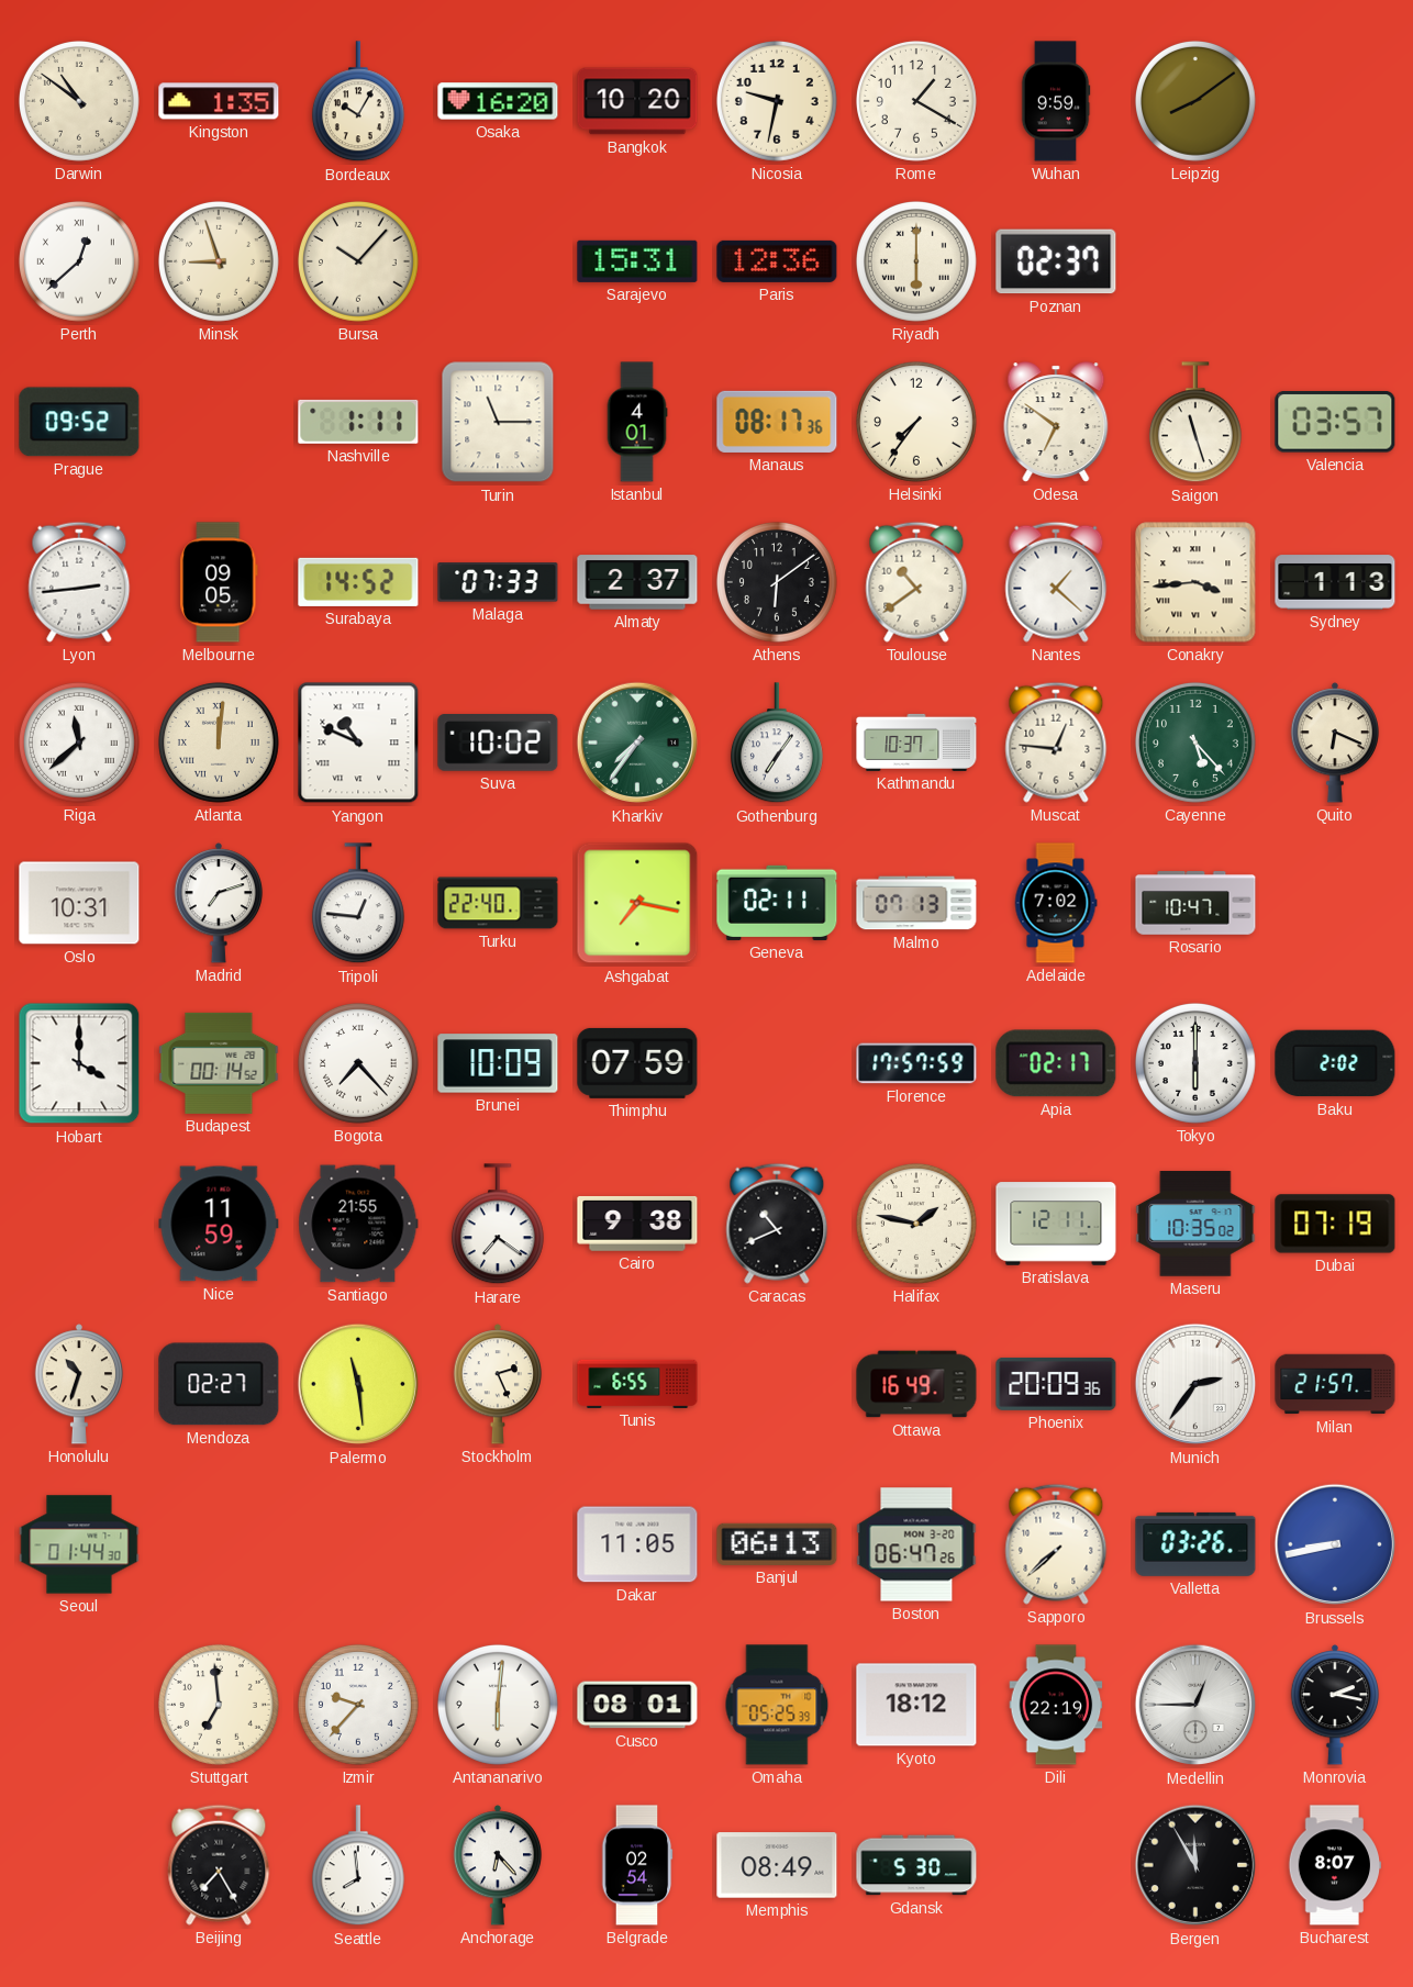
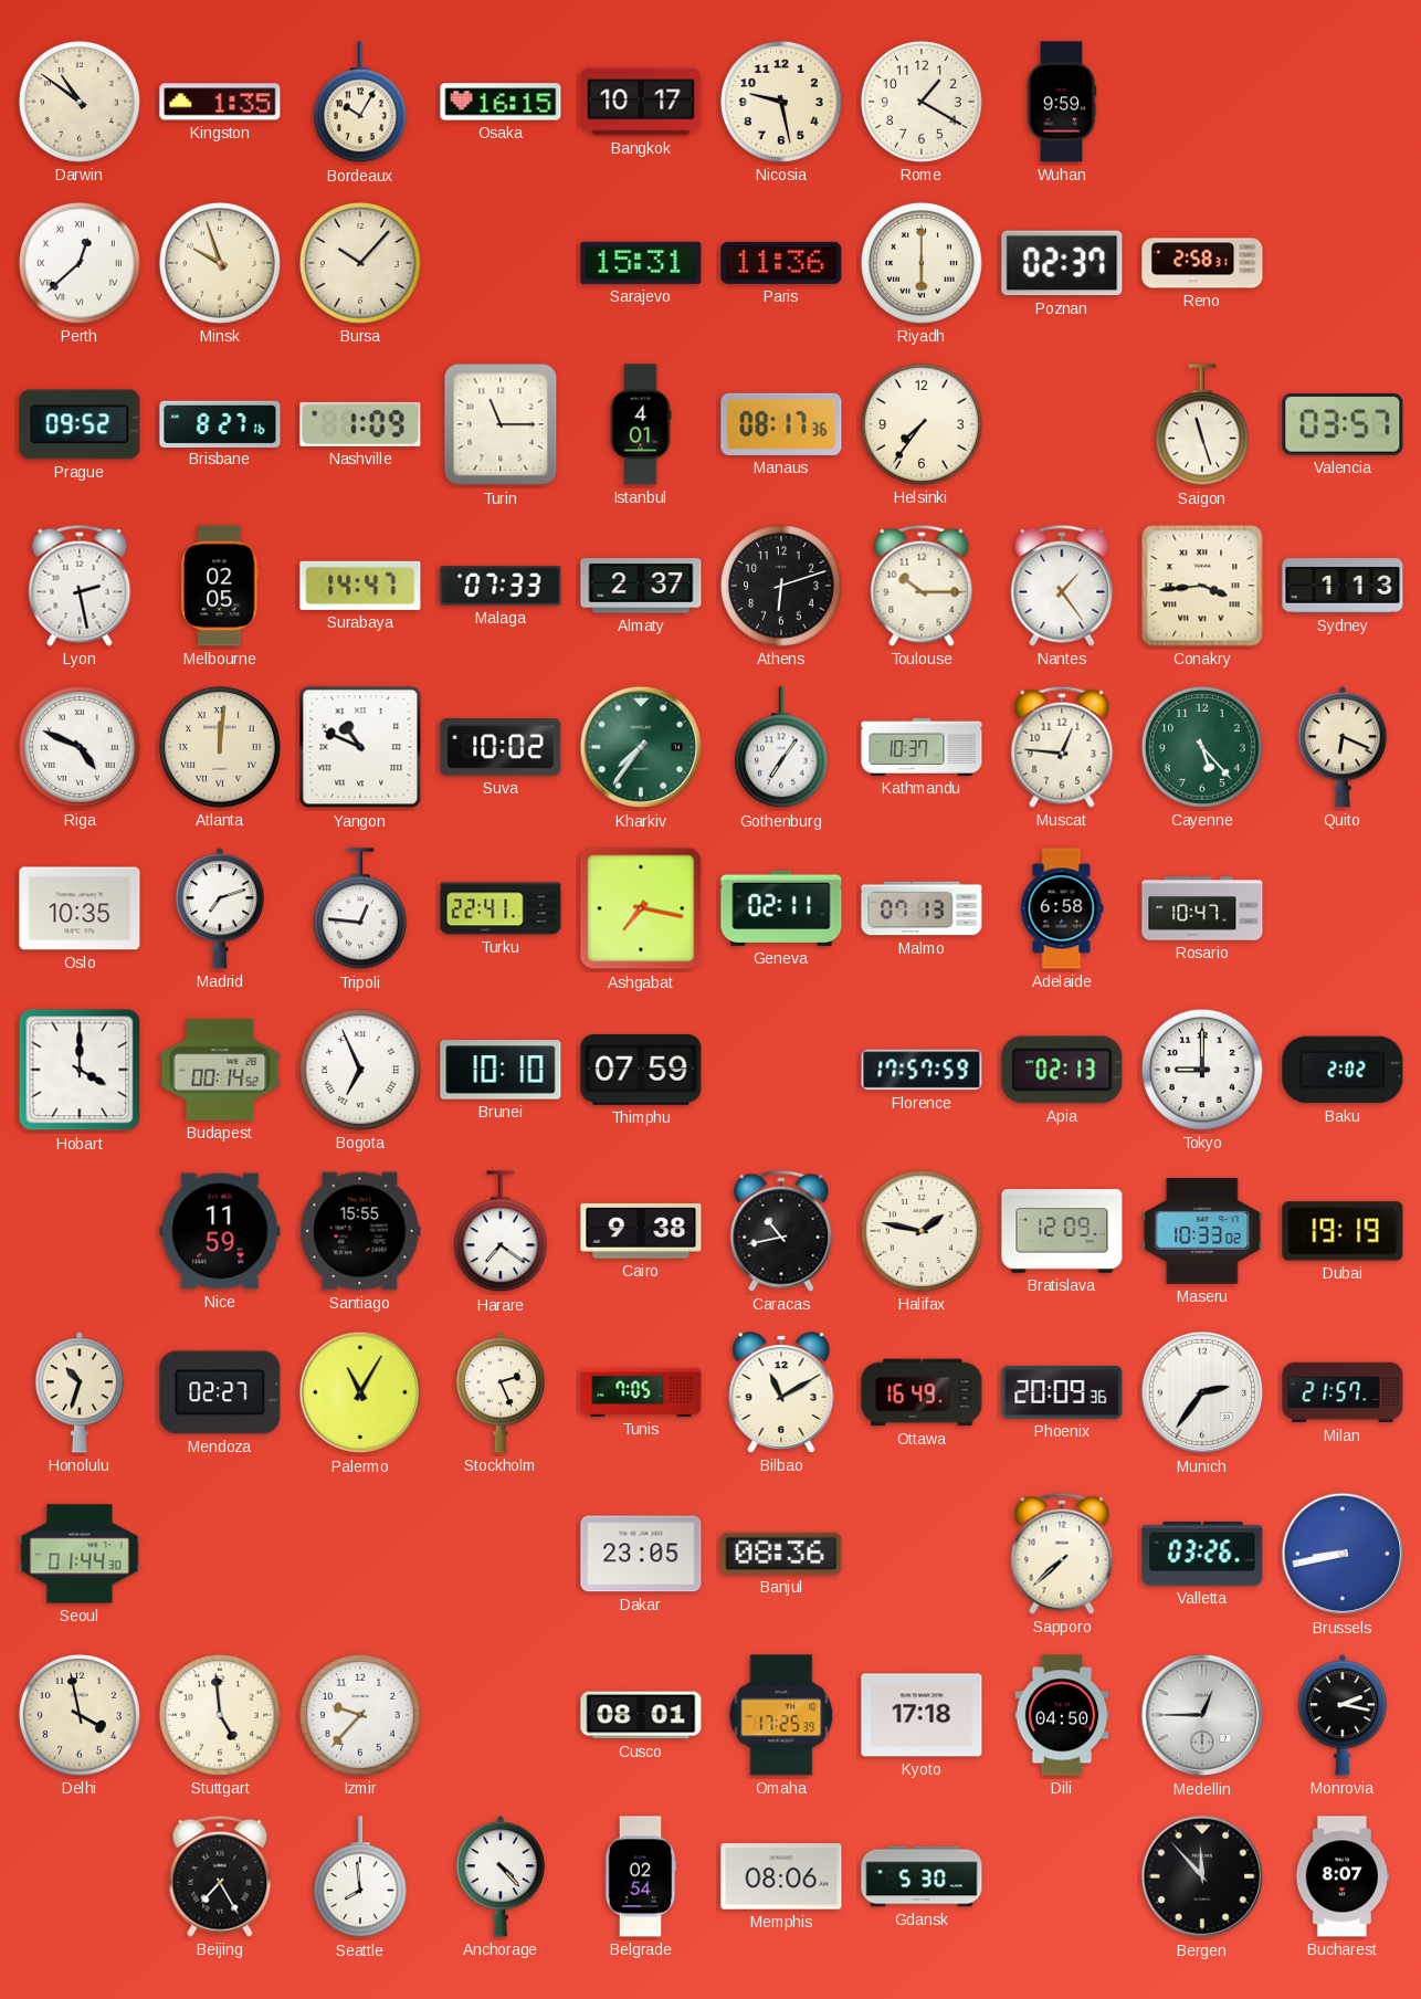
Osaka: 16:20 -> 16:15 (501, 102)
Bangkok: 10:20 -> 10:17 (641, 102)
Nicosia: 9:32 -> 9:28 (781, 102)
Leipzig: 8:09 -> none (1195, 101)
Minsk: 8:57 -> 9:57 (220, 263)
Paris: 12:36 -> 11:36 (781, 263)
Reno: none -> 2:58 (1202, 263)
Brisbane: none -> 8:27 (220, 423)
Nashville: 1:11 -> 1:09 (360, 424)
Odesa: 6:51 -> none (1056, 422)
Lyon: 2:44 -> 2:28 (80, 586)
Melbourne: 09:05 -> 02:05 (220, 586)
Surabaya: 14:52 -> 14:47 (360, 586)
Athens: 6:09 -> 6:12 (781, 586)
Toulouse: 10:39 -> 10:15 (922, 586)
Nantes: 1:22 -> 1:24 (1062, 586)
Riga: 11:38 -> 4:49 (80, 747)
Oslo: 10:31 -> 10:35 (80, 908)
Turku: 22:40 -> 22:41 (501, 908)
Adelaide: 7:02 -> 6:58 (1062, 908)
Bogota: 7:23 -> 6:56 (360, 1070)
Brunei: 10:09 -> 10:10 (501, 1070)
Apia: 02:17 -> 02:13 (1062, 1070)
Tokyo: 6:00 -> 9:00 (1202, 1070)
Santiago: 21:55 -> 15:55 (360, 1231)
Caracas: 10:41 -> 10:43 (781, 1231)
Bratislava: 12:11 -> 12:09 (1062, 1231)
Maseru: 10:35 -> 10:33 (1202, 1231)
Dubai: 07:19 -> 19:19 (1343, 1231)
Palermo: 11:29 -> 11:05 (360, 1392)
Tunis: 6:55 -> 7:05 (641, 1392)
Bilbao: none -> 11:10 (781, 1392)
Dakar: 11:05 -> 23:05 (641, 1554)
Banjul: 06:13 -> 08:36 (781, 1554)
Boston: 06:47 -> none (916, 1544)
Delhi: none -> 3:58 (80, 1715)
Stuttgart: 6:59 -> 4:59 (220, 1715)
Antananarivo: 6:01 -> none (498, 1705)
Omaha: 05:25 -> 17:25 (781, 1715)
Kyoto: 18:12 -> 17:18 (922, 1715)
Dili: 22:19 -> 04:50 (1062, 1715)
Anchorage: 6:23 -> 4:23 (501, 1876)
Memphis: 08:49 -> 08:06 (781, 1876)
Bergen: 11:55 -> 11:53 (1202, 1876)
